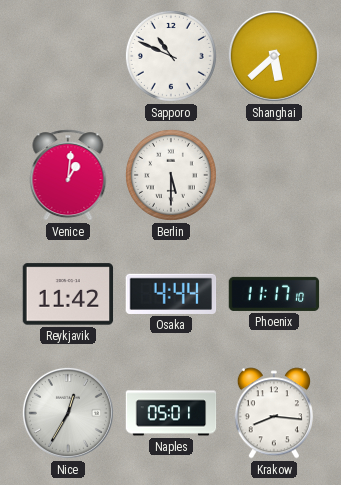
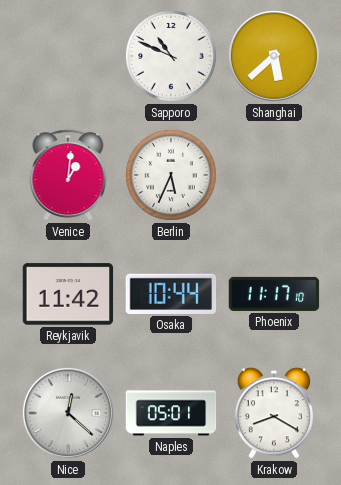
Berlin: 5:30 -> 5:34 (171, 175)
Osaka: 4:44 -> 10:44 (171, 294)
Nice: 12:35 -> 12:22 (68, 413)
Krakow: 8:16 -> 8:20 (274, 413)
